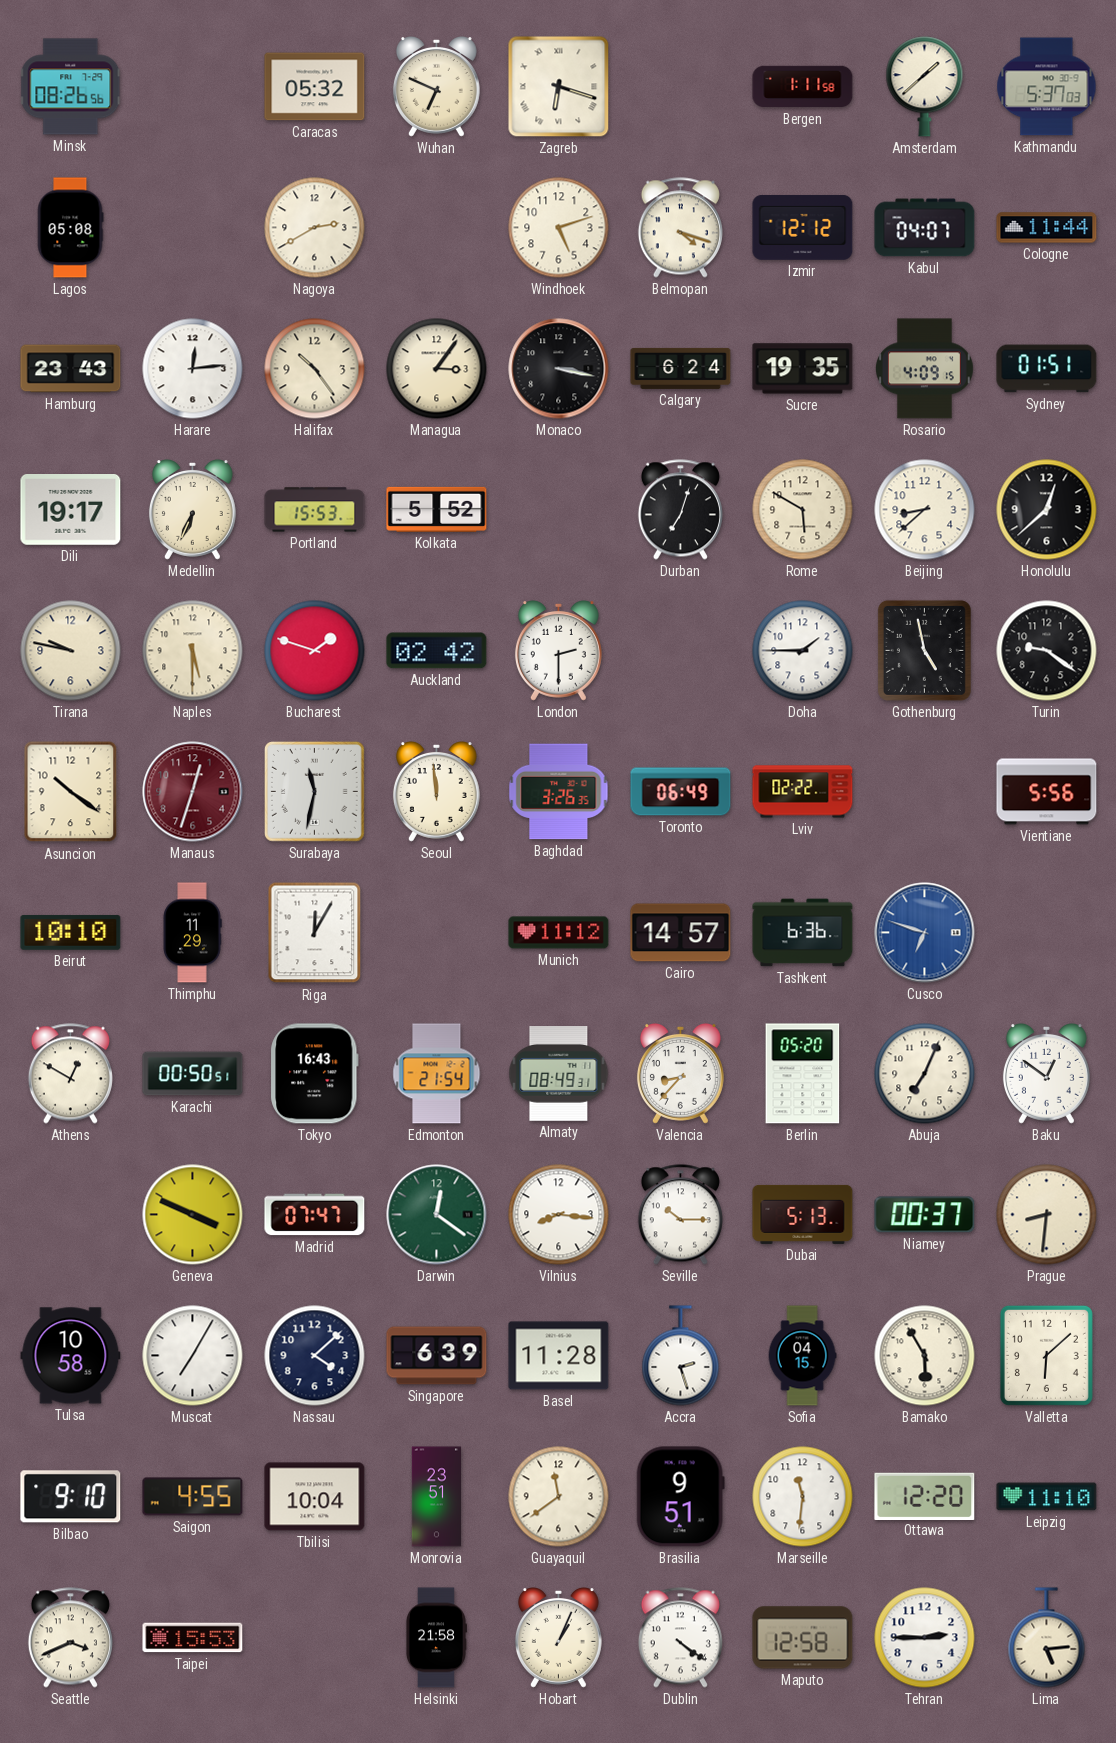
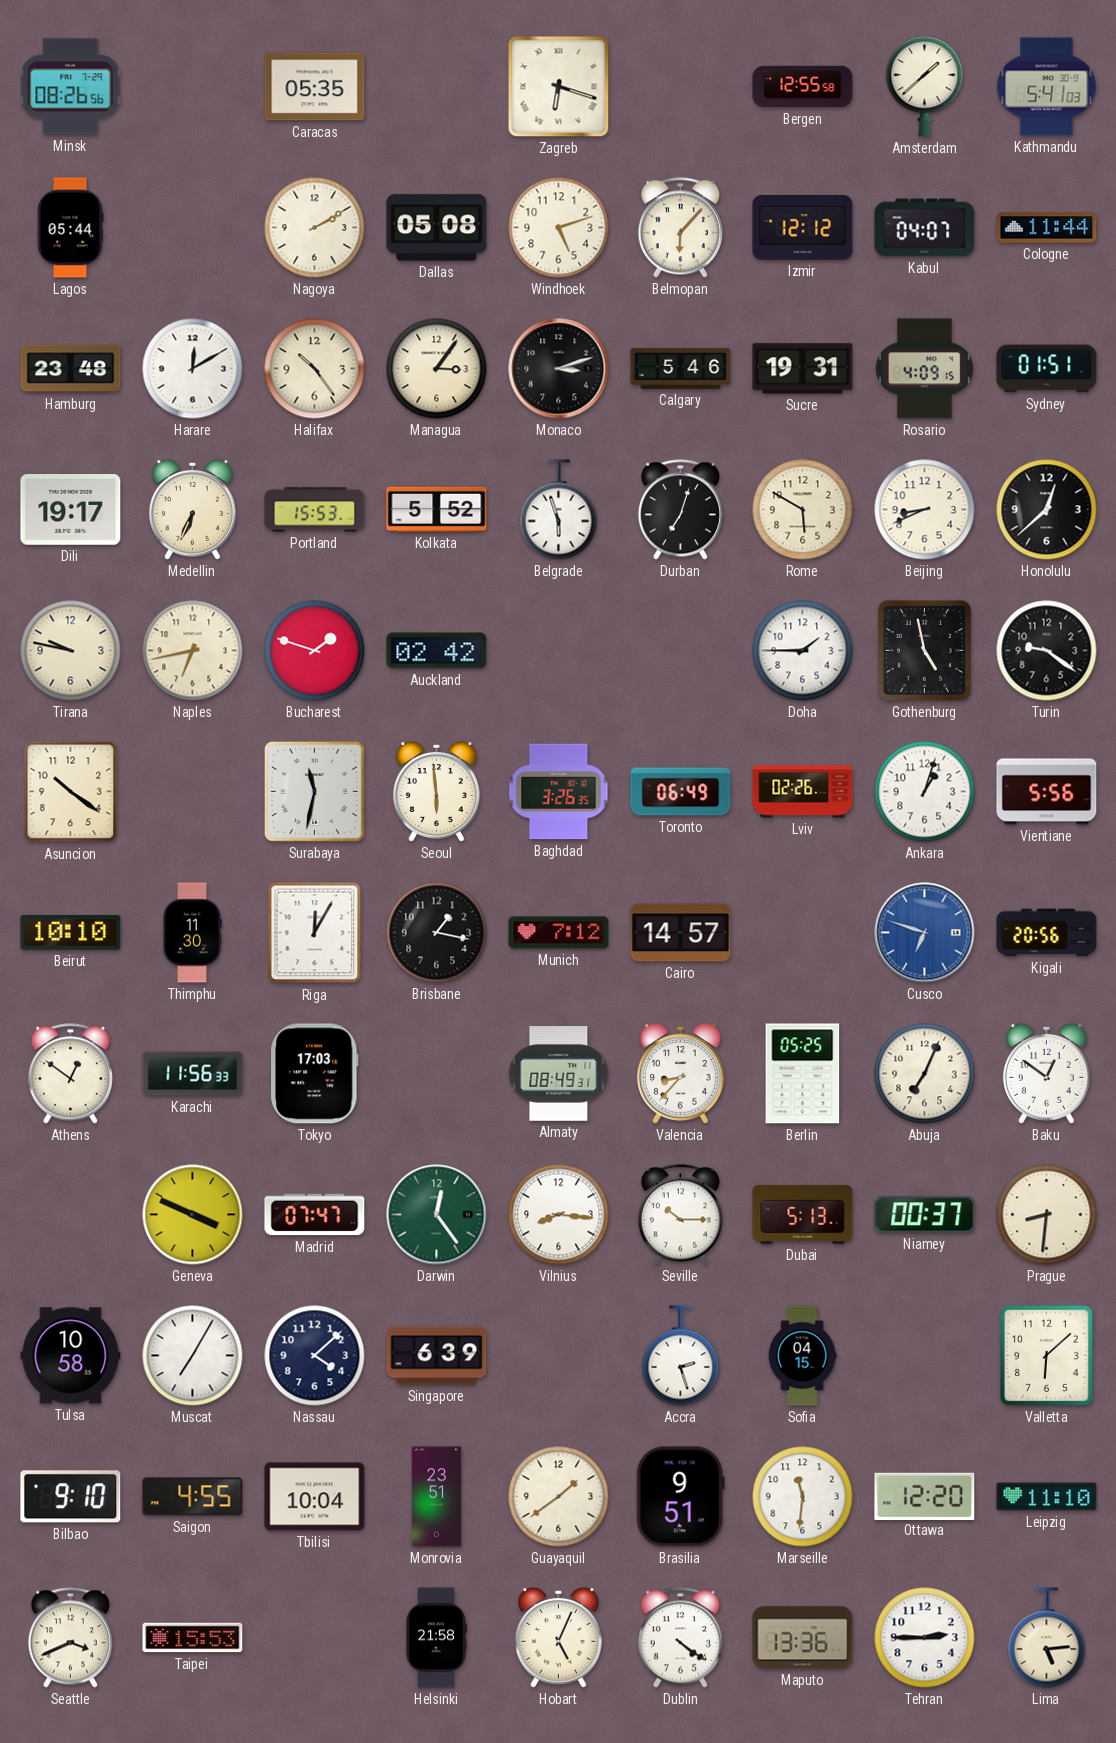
Caracas: 05:32 -> 05:35 (315, 87)
Wuhan: 6:49 -> none (436, 87)
Bergen: 1:11 -> 12:55 (803, 87)
Kathmandu: 5:37 -> 5:41 (1047, 87)
Lagos: 05:08 -> 05:44 (70, 228)
Nagoya: 2:40 -> 2:10 (315, 228)
Dallas: none -> 05:08 (437, 228)
Belmopan: 4:18 -> 6:07 (680, 228)
Hamburg: 23:43 -> 23:48 (71, 369)
Harare: 12:14 -> 12:10 (193, 369)
Monaco: 3:17 -> 3:12 (559, 369)
Calgary: 6:24 -> 5:46 (681, 368)
Sucre: 19:35 -> 19:31 (803, 369)
Belgrade: none -> 5:57 (559, 510)
Beijing: 8:38 -> 8:41 (925, 510)
Naples: 5:30 -> 6:43 (193, 651)
London: 2:30 -> none (558, 651)
Manaus: 12:33 -> none (193, 792)
Seoul: 11:59 -> 5:59 (436, 792)
Lviv: 02:22 -> 02:26 (803, 792)
Ankara: none -> 1:03 (925, 792)
Thimphu: 11:29 -> 11:30 (192, 933)
Brisbane: none -> 1:17 (437, 933)
Munich: 11:12 -> 7:12 (559, 933)
Tashkent: 6:36 -> none (803, 933)
Kigali: none -> 20:56 (1047, 933)
Athens: 12:50 -> 12:51 (70, 1074)
Karachi: 00:50 -> 11:56 (193, 1074)
Tokyo: 16:43 -> 17:03 (315, 1074)
Edmonton: 21:54 -> none (437, 1074)
Berlin: 05:20 -> 05:25 (803, 1074)
Darwin: 12:21 -> 12:24 (437, 1215)
Basel: 11:28 -> none (559, 1356)
Bamako: 5:55 -> none (925, 1356)
Guayaquil: 11:39 -> 1:39 (559, 1497)
Hobart: 1:04 -> 5:04 (558, 1638)
Maputo: 12:58 -> 13:36 (803, 1638)
